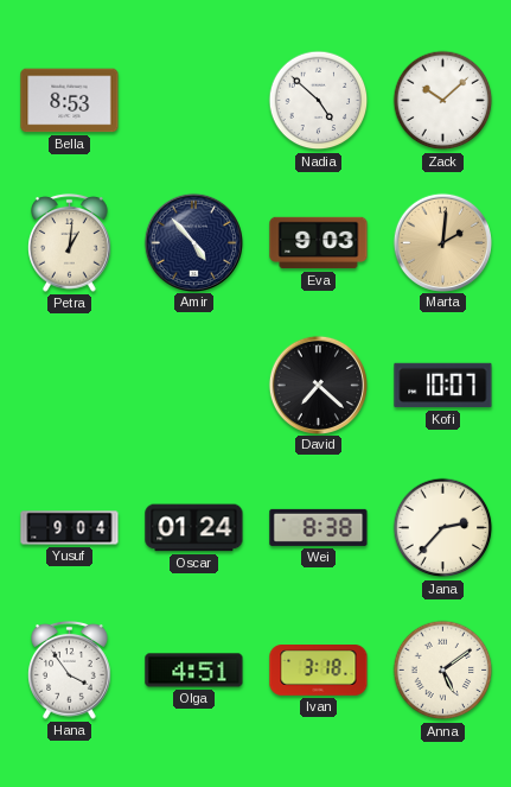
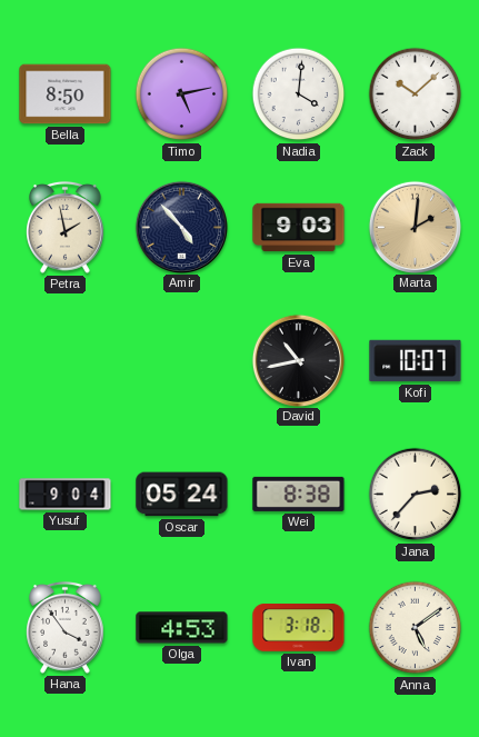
Bella: 8:53 -> 8:50 (66, 94)
Timo: none -> 5:13 (182, 94)
Nadia: 4:52 -> 4:01 (299, 94)
Petra: 1:01 -> 1:58 (66, 227)
David: 7:22 -> 10:43 (298, 360)
Oscar: 01:24 -> 05:24 (182, 495)
Olga: 4:51 -> 4:53 (182, 628)
